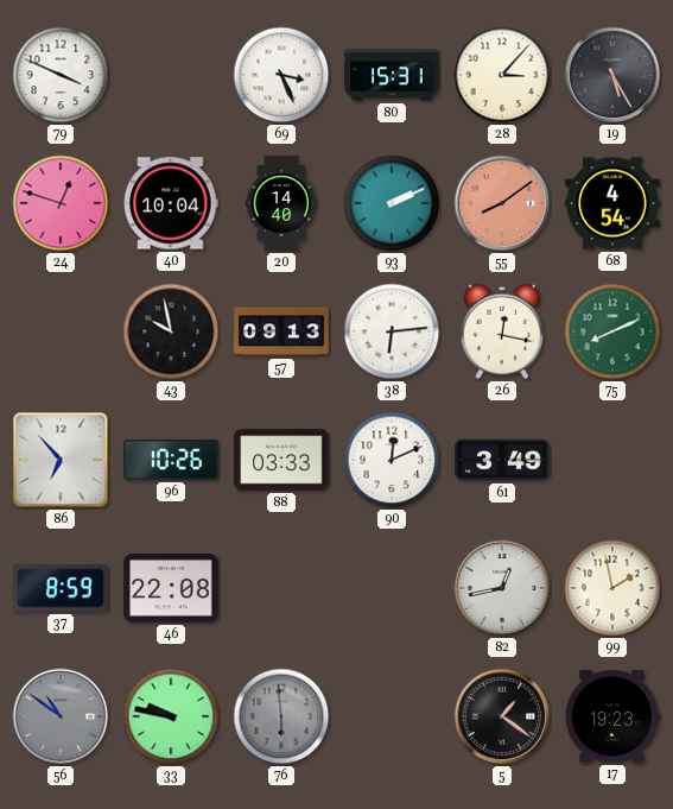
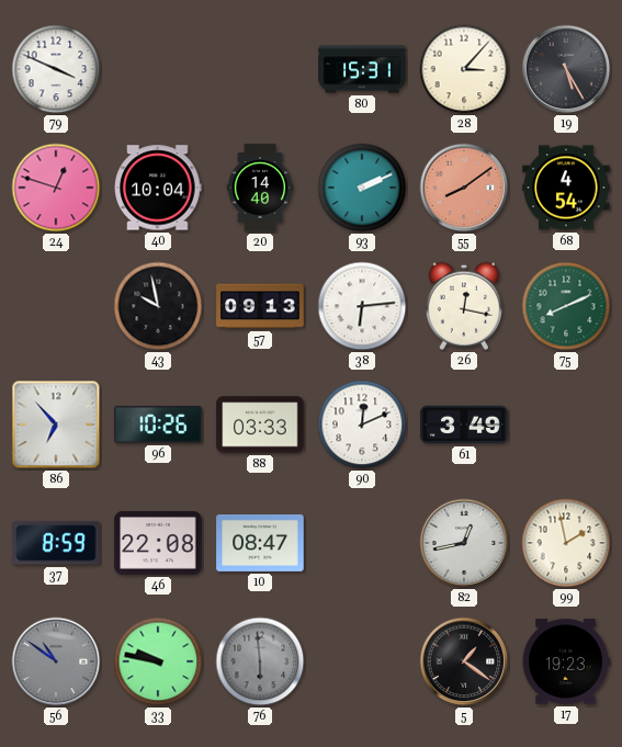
69: 3:26 -> none (281, 75)
10: none -> 08:47 (260, 543)
